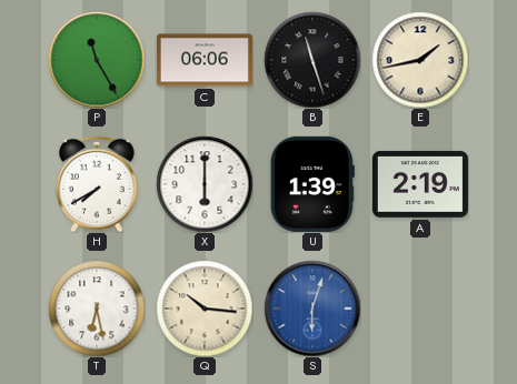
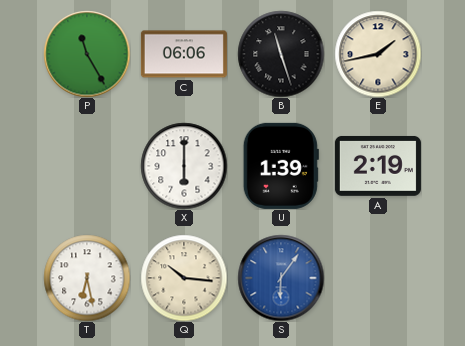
H: 7:40 -> none (97, 184)
S: 6:03 -> 6:06 (281, 278)
